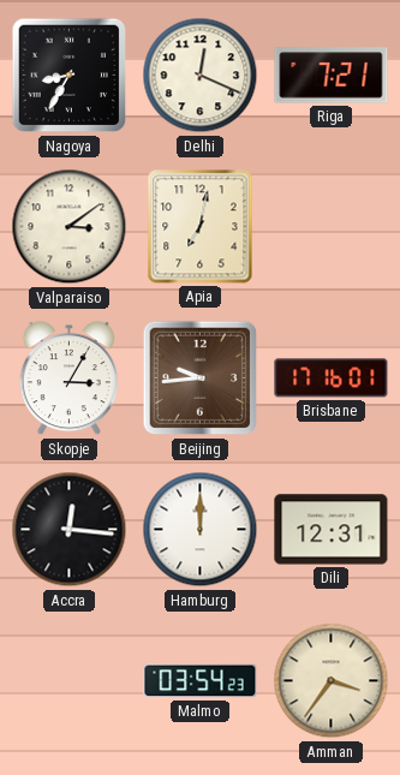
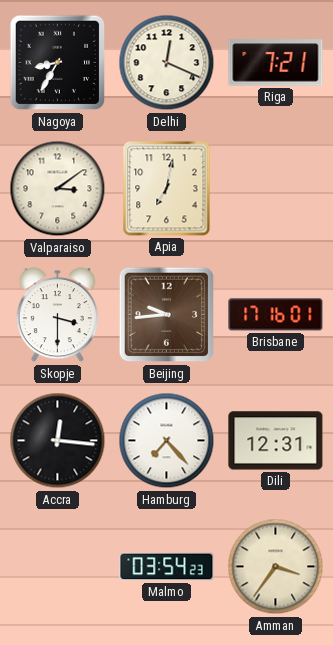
Skopje: 3:05 -> 3:30 (57, 315)
Hamburg: 12:00 -> 7:23 (167, 441)
